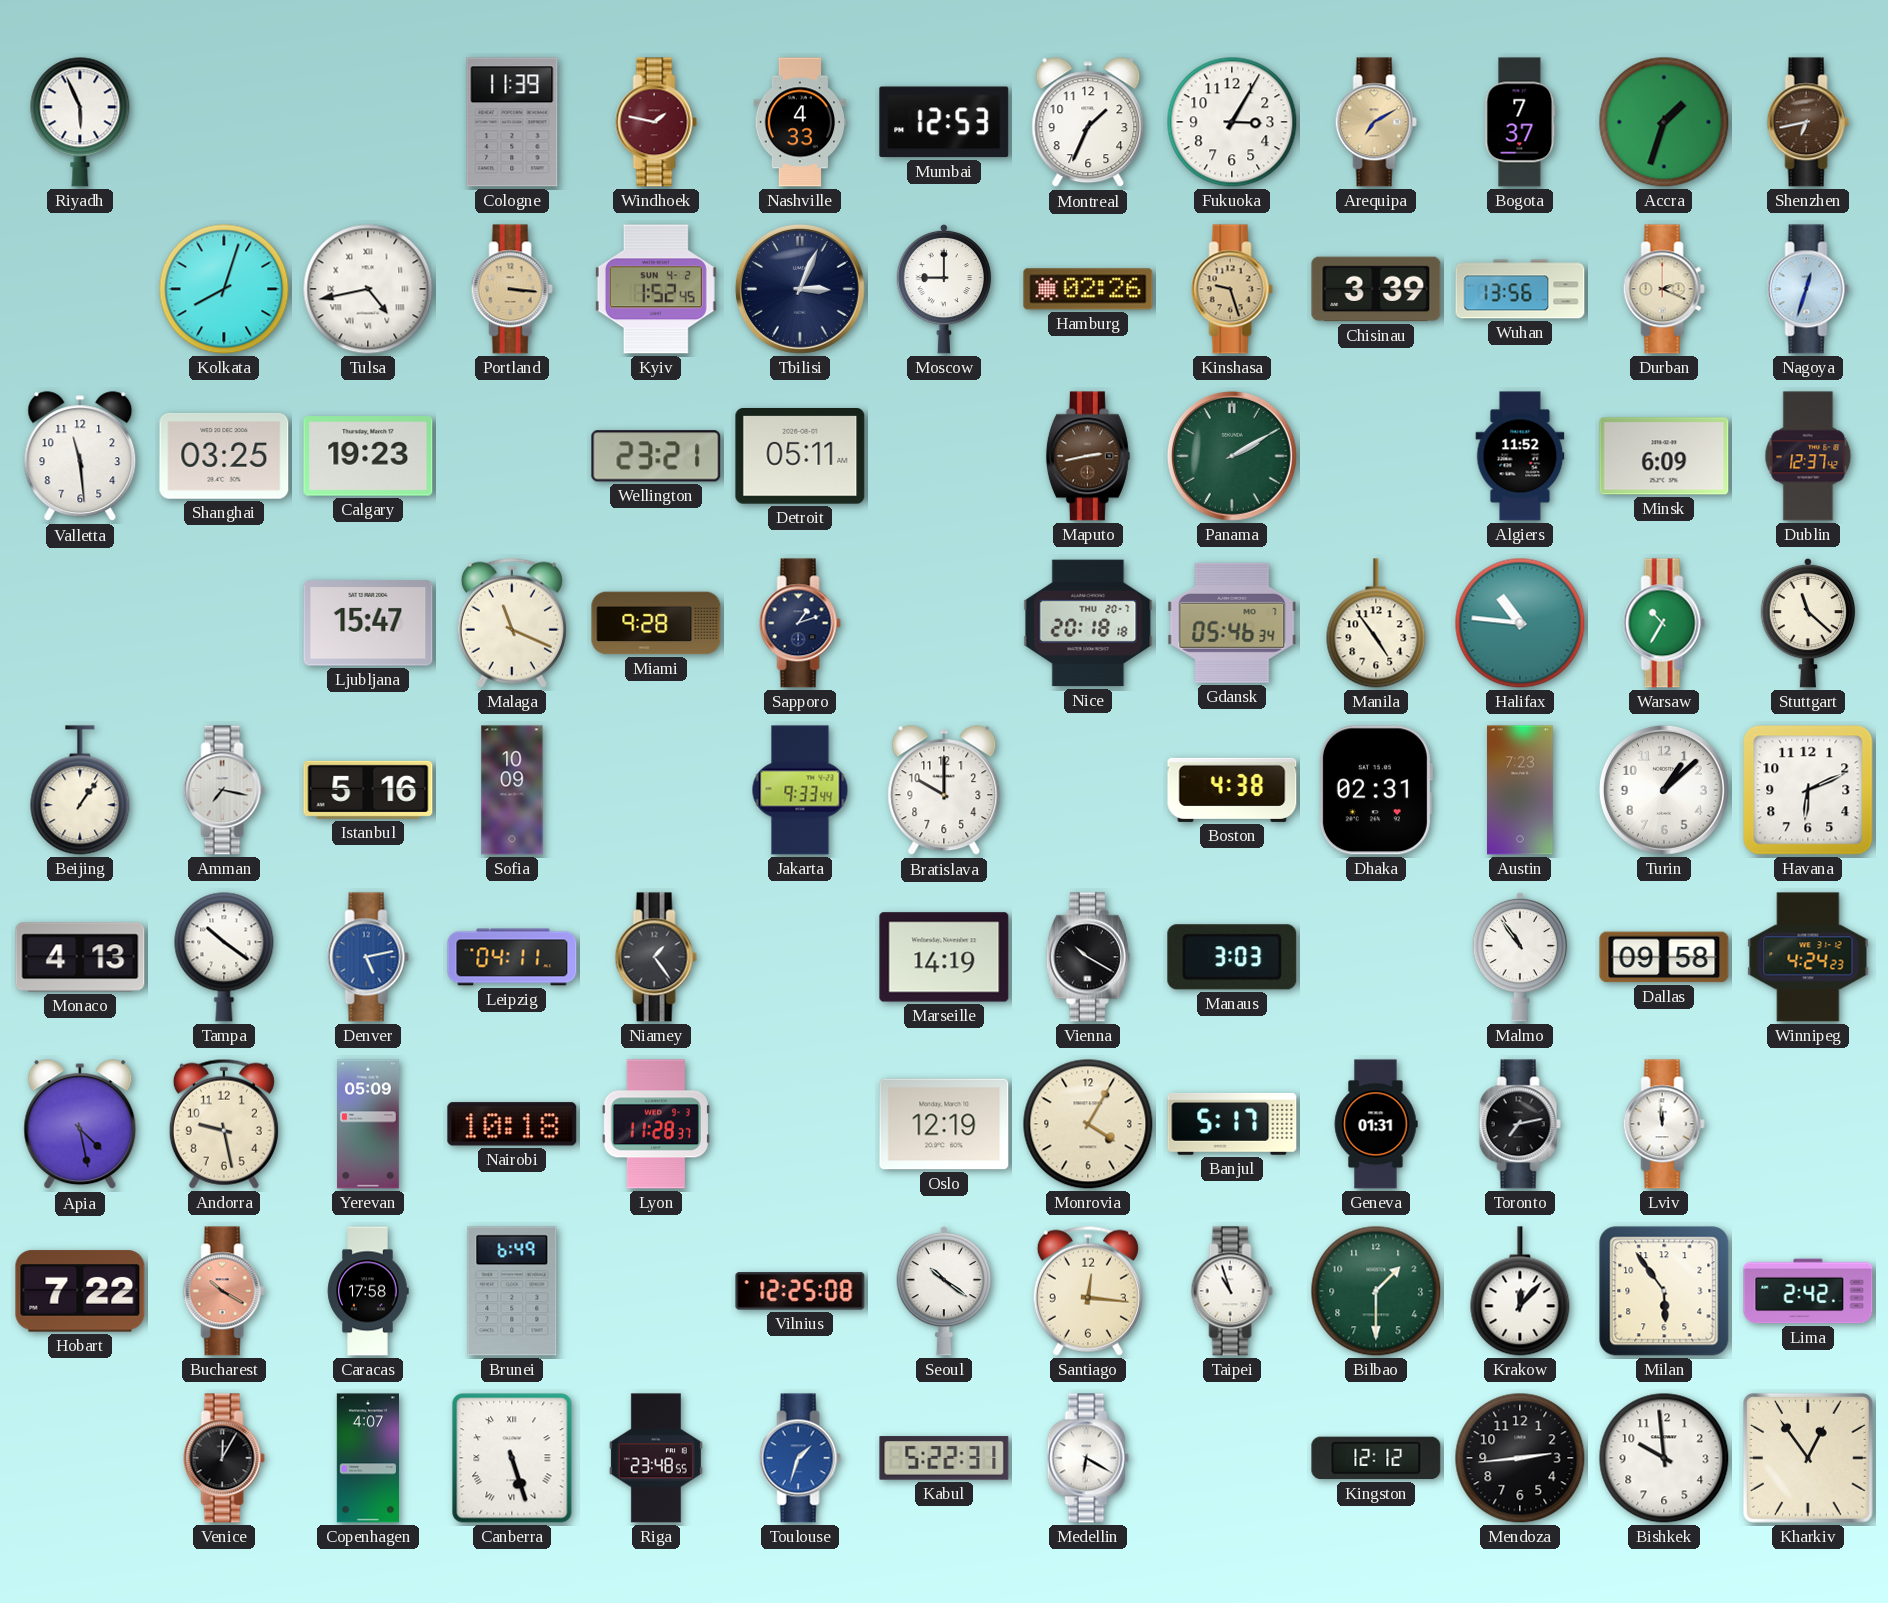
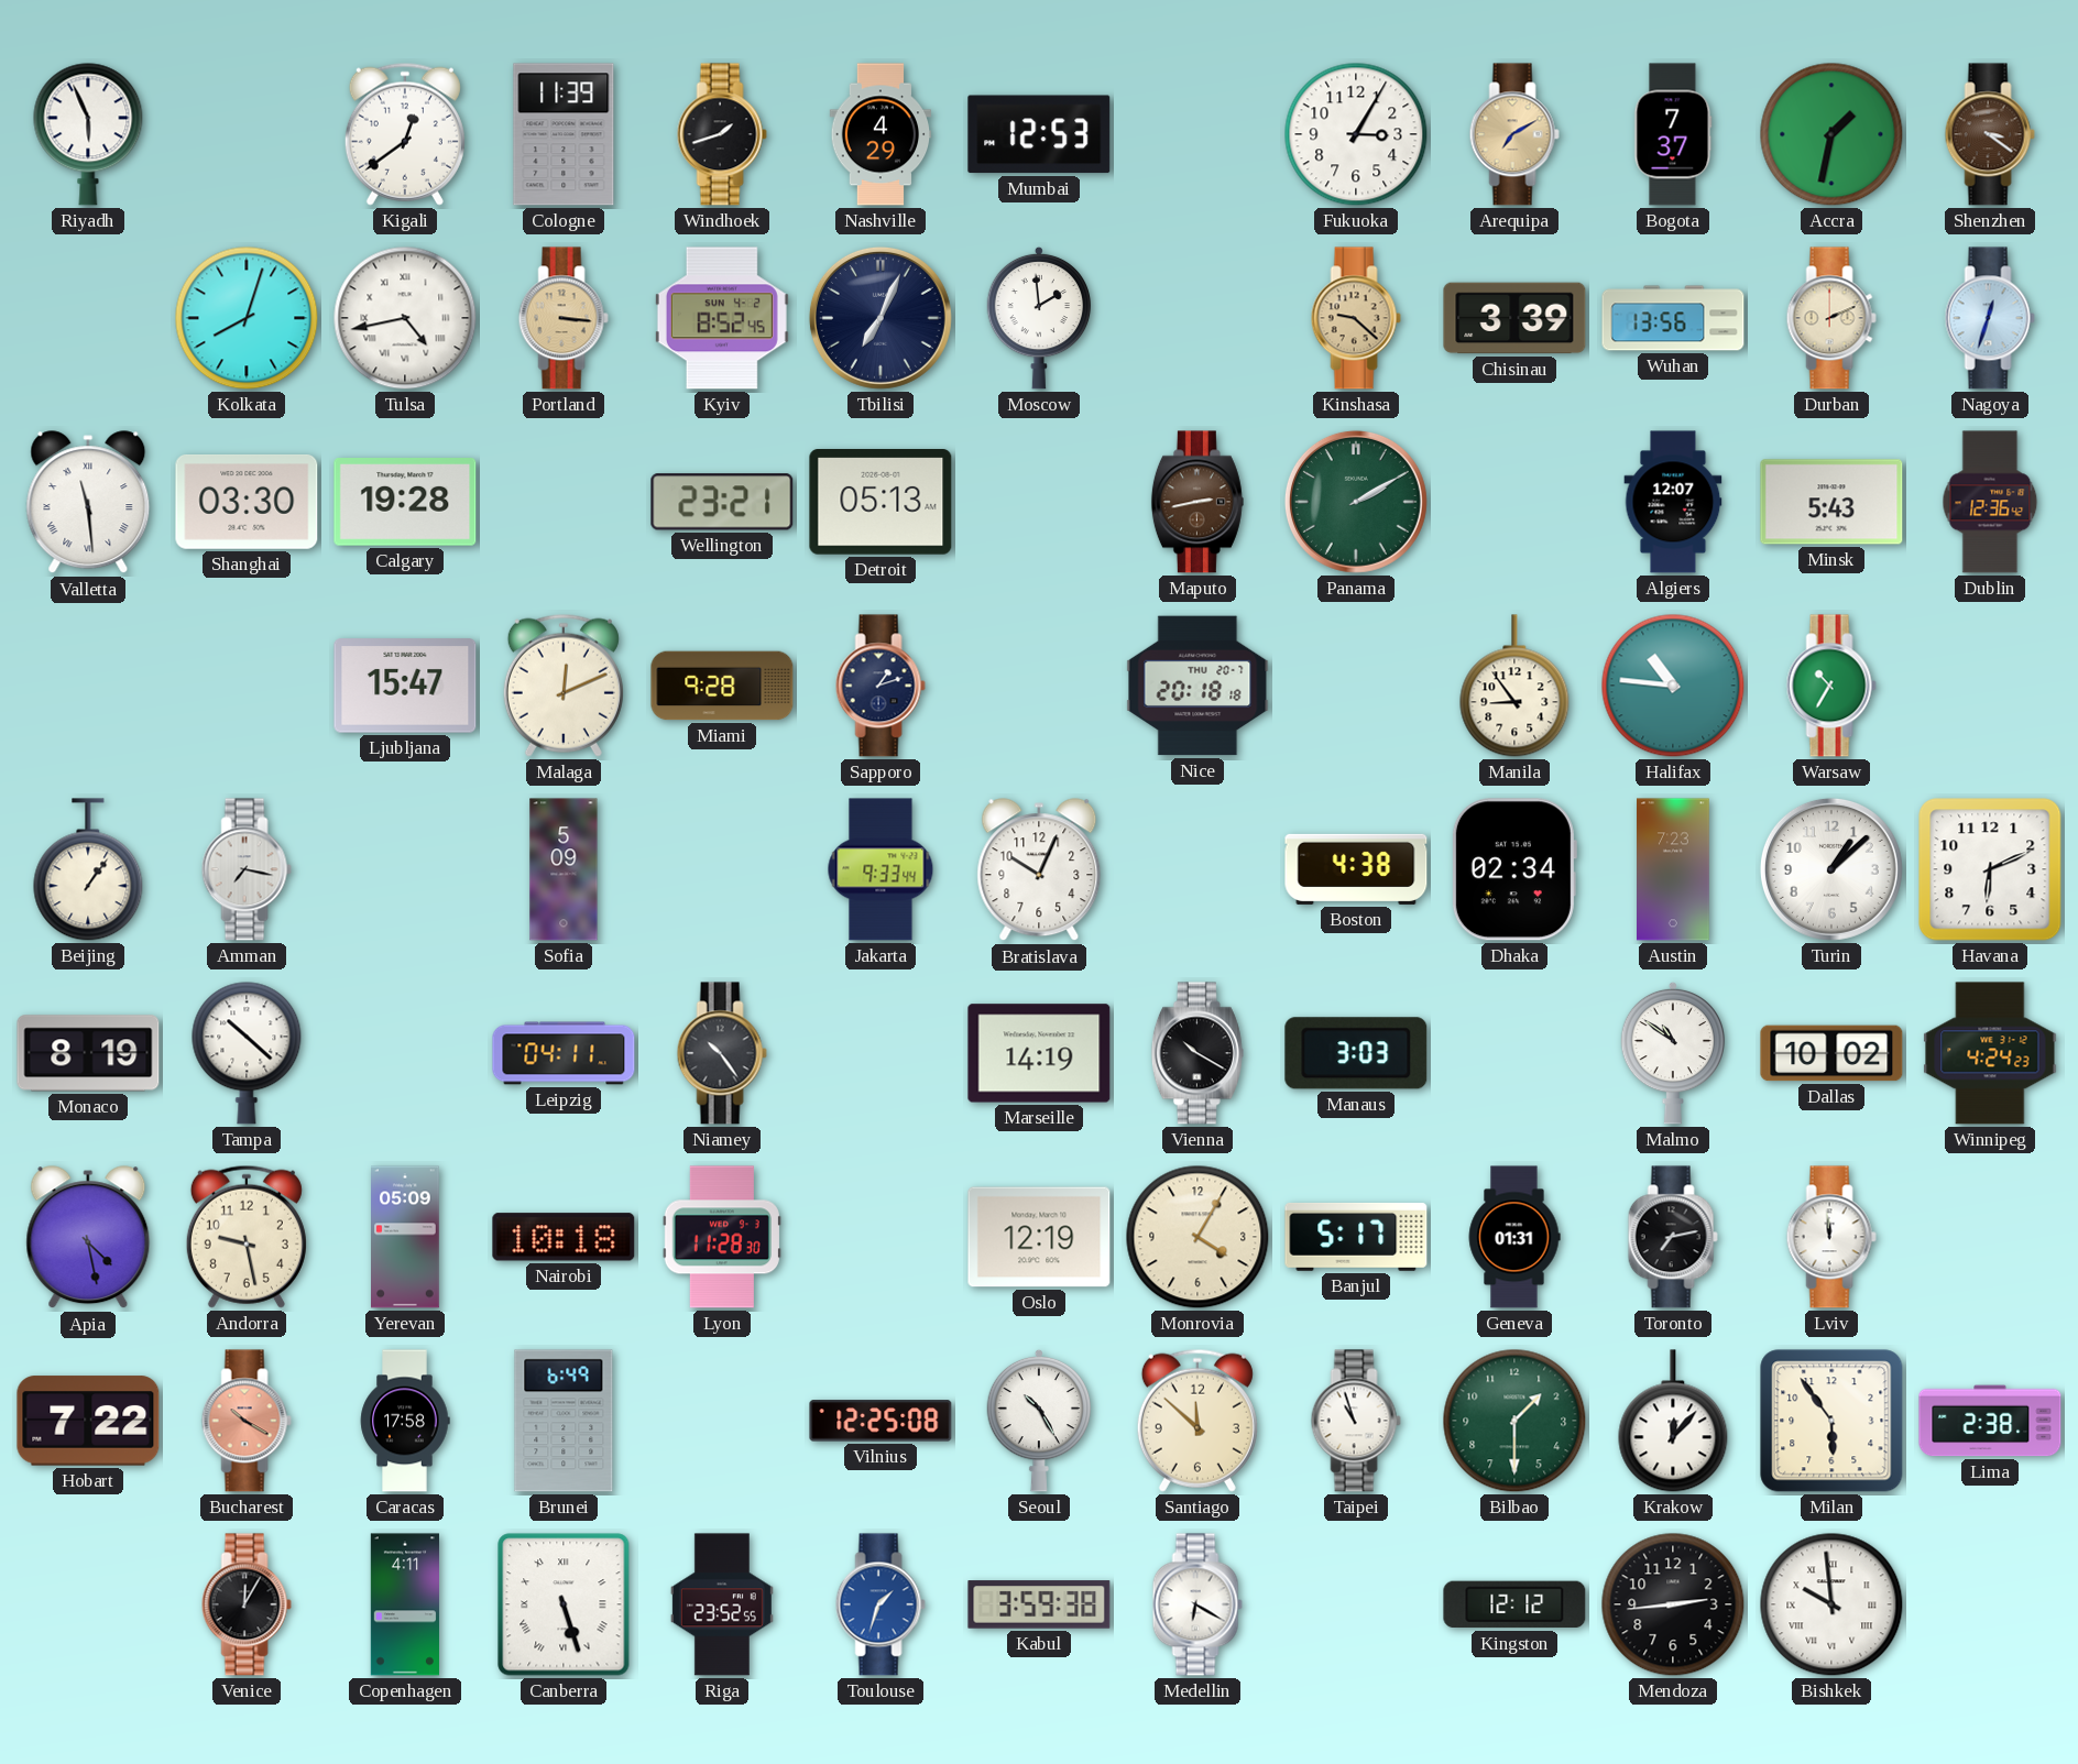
Kigali: none -> 12:39 (405, 134)
Windhoek: 1:47 -> 1:42 (722, 134)
Windhoek dial: burgundy -> black (722, 134)
Nashville: 4:33 -> 4:29 (881, 134)
Montreal: 1:34 -> none (1088, 123)
Accra: 1:33 -> 1:32 (1831, 134)
Shenzhen: 6:43 -> 3:21 (1990, 134)
Kyiv: 1:52 -> 8:52 (722, 318)
Tbilisi: 3:04 -> 7:04 (881, 318)
Moscow: 9:00 -> 1:59 (1039, 318)
Hamburg: 02:26 -> none (1088, 289)
Kinshasa: 9:27 -> 9:22 (1356, 318)
Durban: 2:19 -> 2:11 (1831, 318)
Valletta numerals: Arabic -> Roman (88, 503)
Shanghai: 03:25 -> 03:30 (247, 503)
Calgary: 19:23 -> 19:28 (405, 502)
Detroit: 05:11 -> 05:13 (881, 502)
Algiers: 11:52 -> 12:07 (1673, 502)
Minsk: 6:09 -> 5:43 (1831, 502)
Dublin: 12:37 -> 12:36 (1990, 502)
Malaga: 11:19 -> 12:11 (564, 686)
Gdansk: 05:46 -> none (1232, 623)
Manila: 4:54 -> 8:54 (1514, 686)
Stuttgart: 11:22 -> none (1808, 623)
Istanbul: 5:16 -> none (368, 790)
Sofia: 10:09 -> 5:09 (564, 869)
Bratislava: 10:00 -> 10:04 (1039, 870)
Dhaka: 02:31 -> 02:34 (1513, 869)
Monaco: 4:13 -> 8:19 (88, 1053)
Tampa: 10:21 -> 10:22 (247, 1053)
Denver: 5:13 -> none (368, 957)
Niamey: 1:24 -> 10:24 (722, 1053)
Malmo: 10:54 -> 10:51 (1673, 1053)
Dallas: 09:58 -> 10:02 (1831, 1053)
Lyon: 11:28:37 -> 11:28:30 (722, 1237)
Seoul: 10:21 -> 10:25 (1039, 1421)
Santiago: 12:16 -> 11:52 (1197, 1421)
Lima: 2:42 -> 2:38 (1990, 1421)
Copenhagen: 4:07 -> 4:11 (405, 1604)
Riga: 23:48 -> 23:52 (722, 1604)
Kabul: 5:22 -> 3:59 (1039, 1604)
Bishkek numerals: Arabic -> Roman (1831, 1604)
Kharkiv: 12:54 -> none (1808, 1458)
